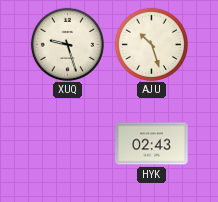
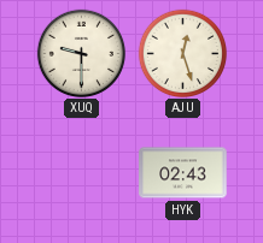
XUQ: 9:27 -> 9:30 (81, 53)
AJU: 10:27 -> 12:27 (182, 53)
